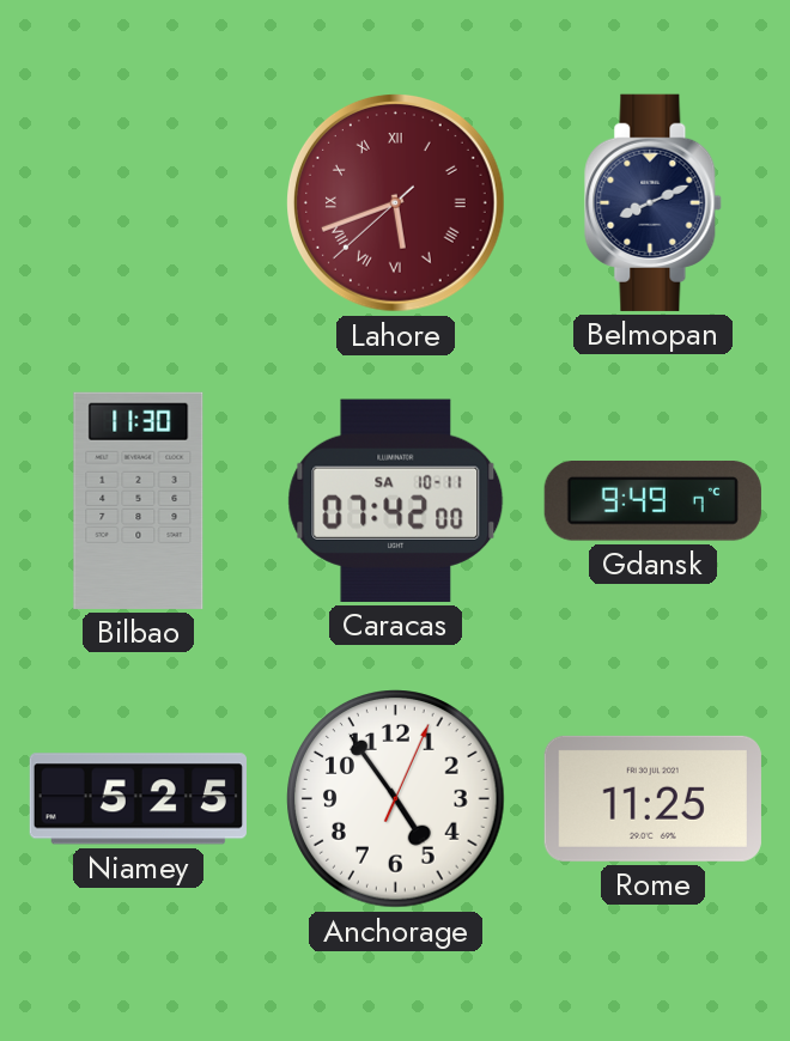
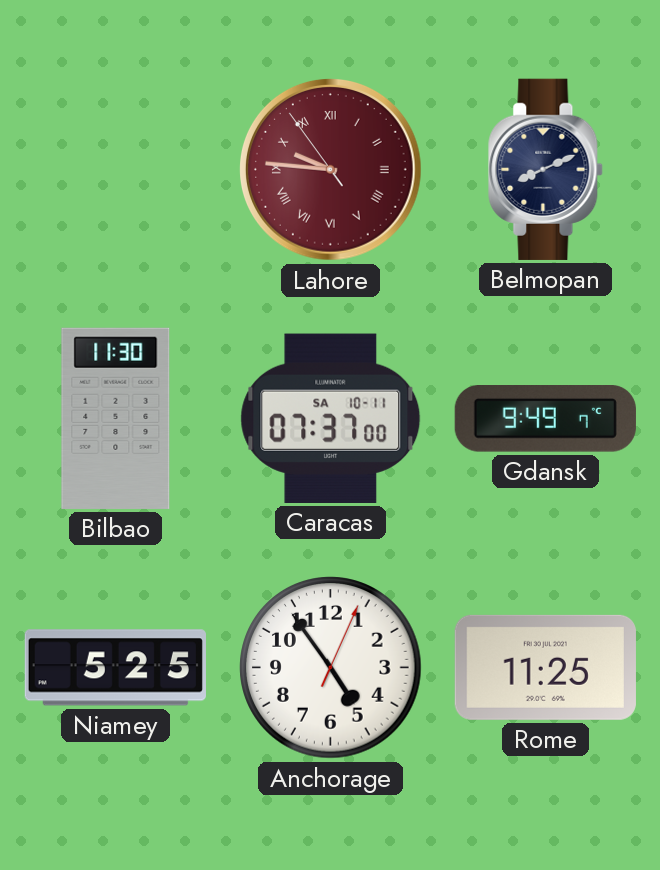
Lahore: 5:41 -> 9:45 (331, 170)
Caracas: 07:42 -> 07:37 (331, 418)
